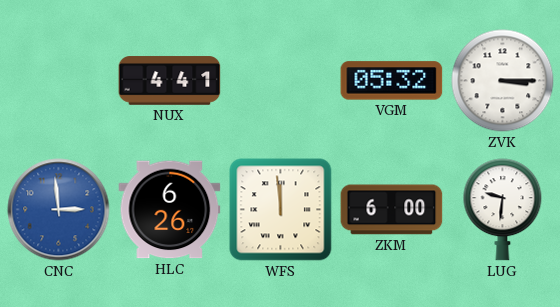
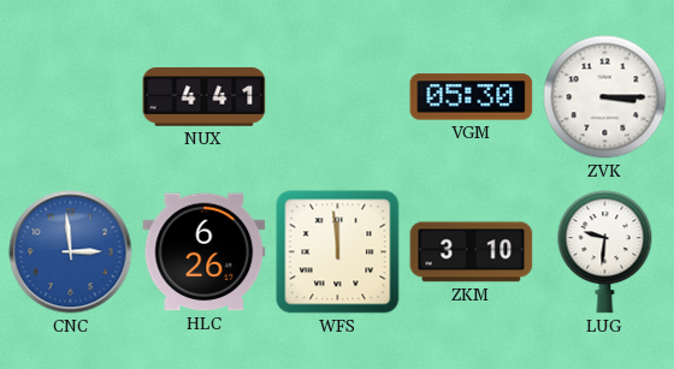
VGM: 05:32 -> 05:30 (472, 97)
ZKM: 6:00 -> 3:10 (472, 252)
